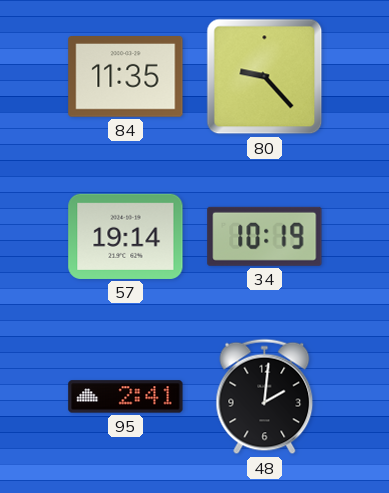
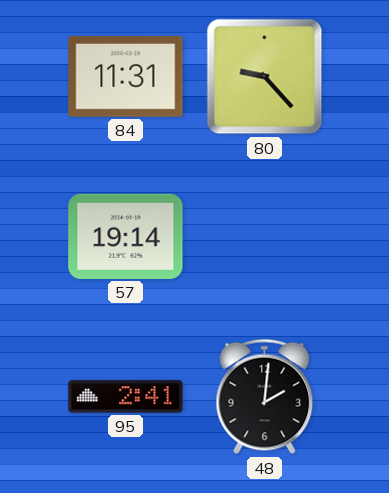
84: 11:35 -> 11:31 (126, 77)
34: 10:19 -> none (265, 236)
